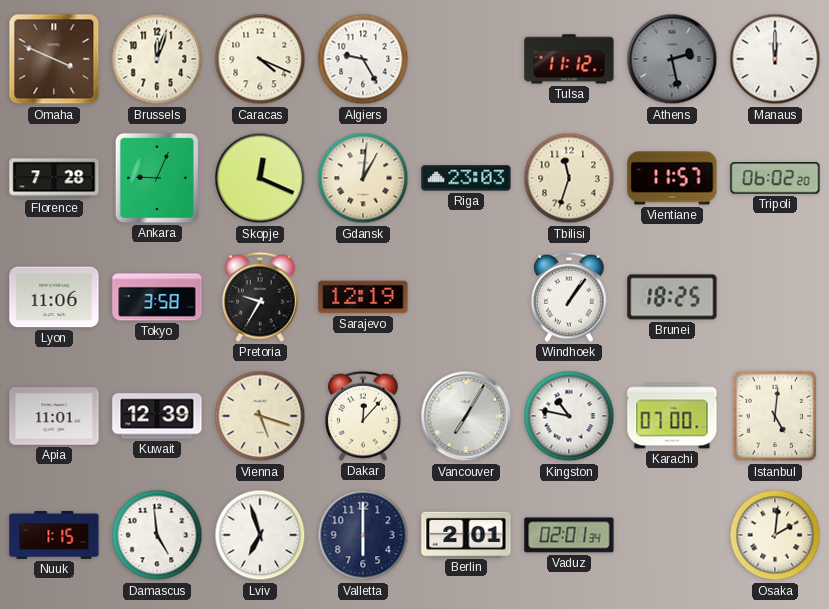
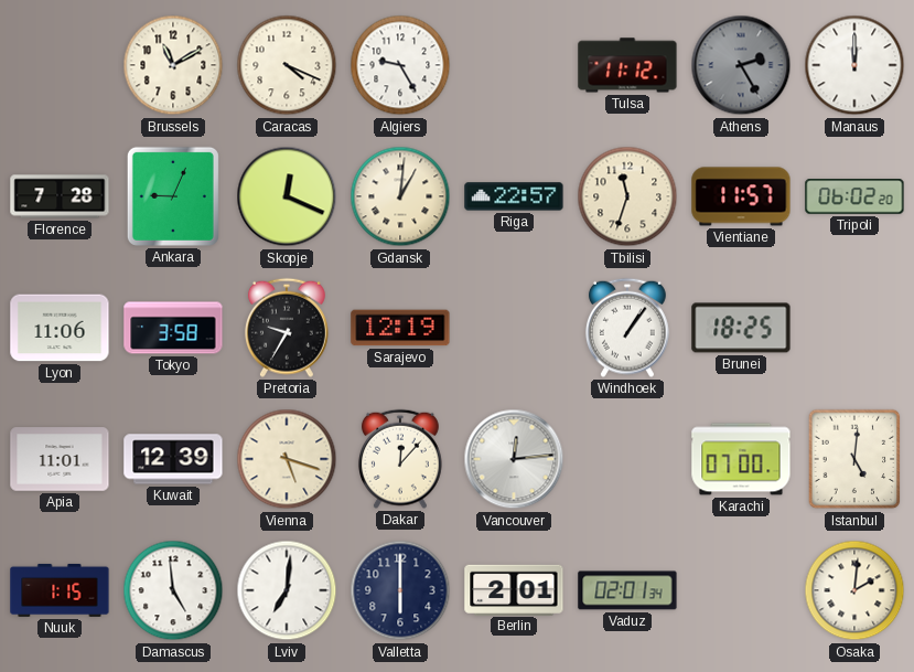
Omaha: 3:49 -> none (54, 59)
Brussels: 12:03 -> 11:10 (173, 65)
Athens: 2:28 -> 2:25 (741, 65)
Riga: 23:03 -> 22:57 (514, 196)
Vancouver: 7:05 -> 12:14 (514, 459)
Kingston: 10:47 -> none (569, 416)
Lviv: 6:57 -> 7:01 (287, 590)
